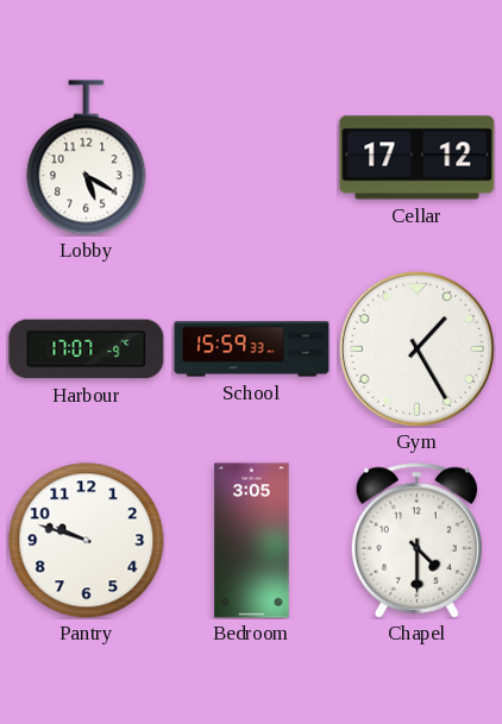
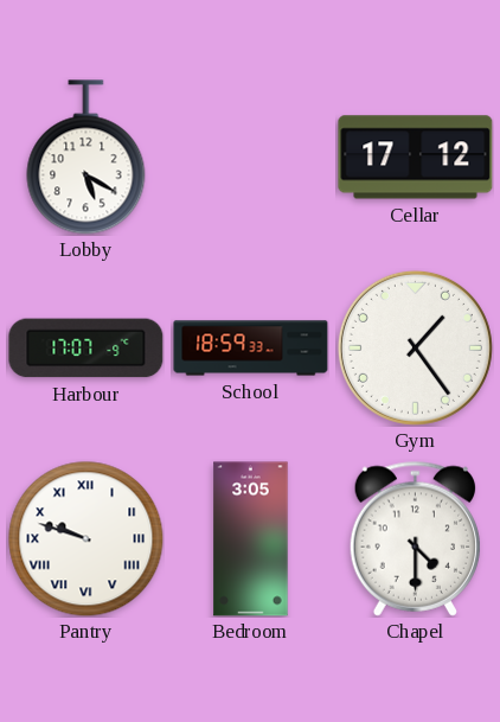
School: 15:59 -> 18:59 (251, 349)
Gym: 1:25 -> 1:24 (415, 347)
Pantry numerals: Arabic -> Roman (86, 539)
